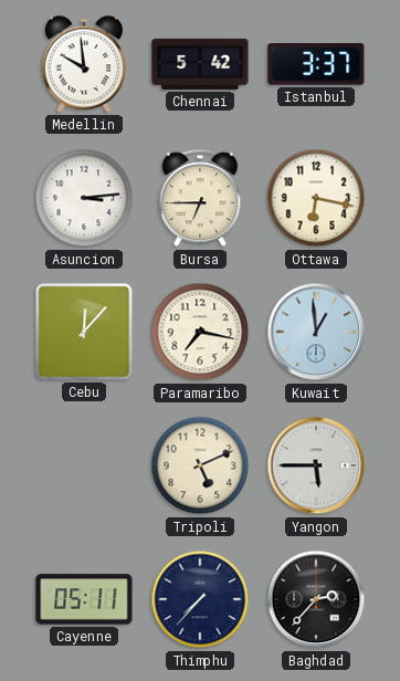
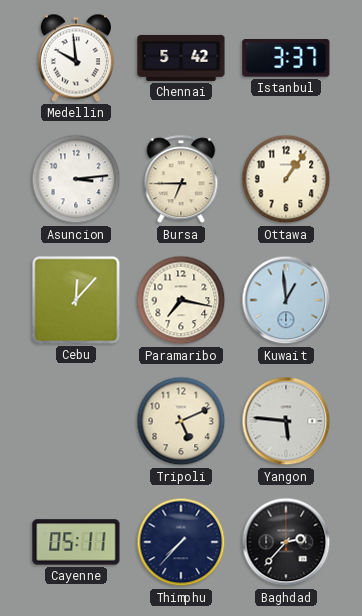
Ottawa: 6:17 -> 1:06 (286, 179)
Yangon: 5:45 -> 5:46 (286, 421)
